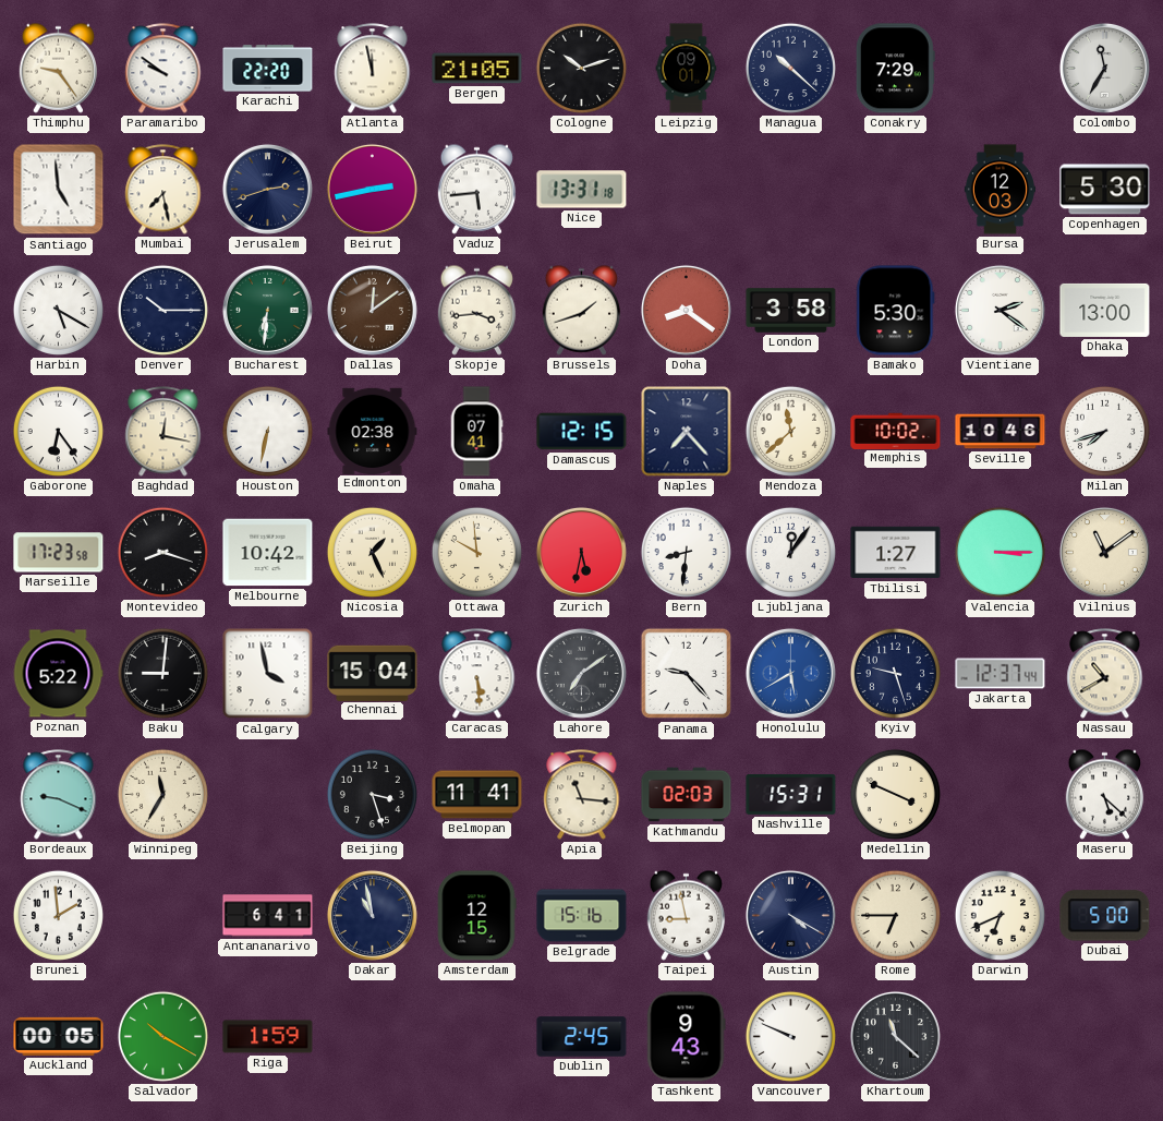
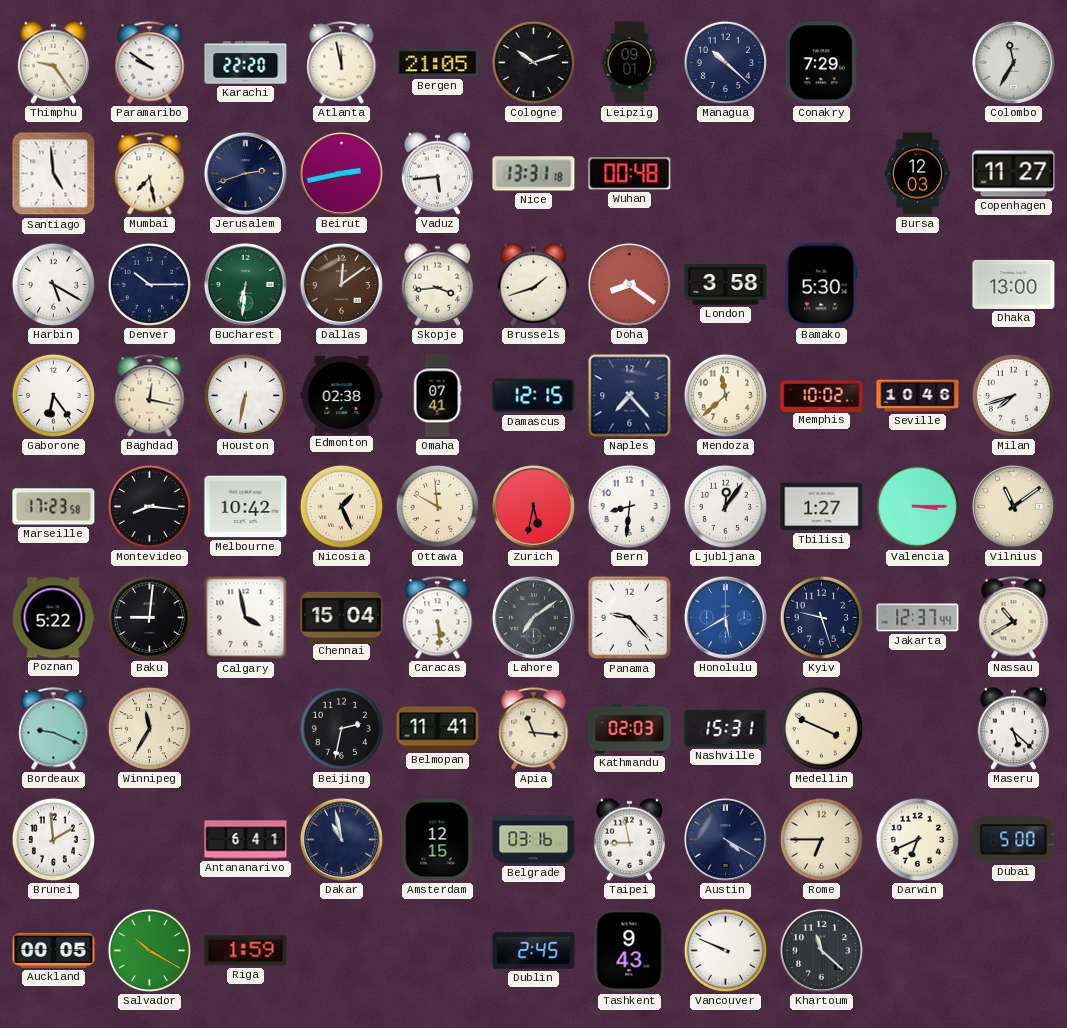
Wuhan: none -> 00:48 (630, 174)
Copenhagen: 5:30 -> 11:27 (1014, 174)
Vientiane: 2:21 -> none (1000, 310)
Montevideo: 8:18 -> 8:16 (149, 506)
Beijing: 3:27 -> 2:32 (341, 728)
Belgrade: 15:16 -> 03:16 (534, 840)
